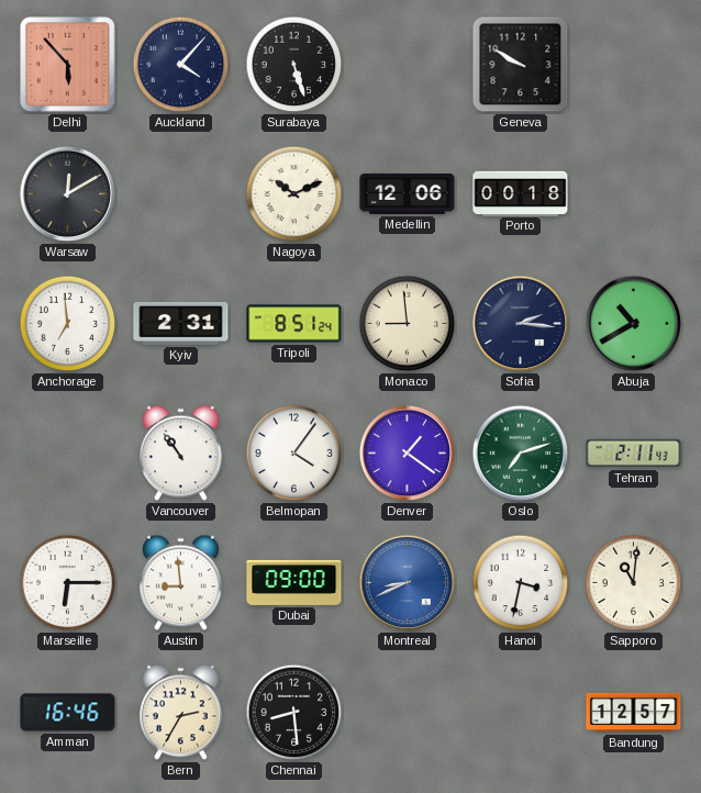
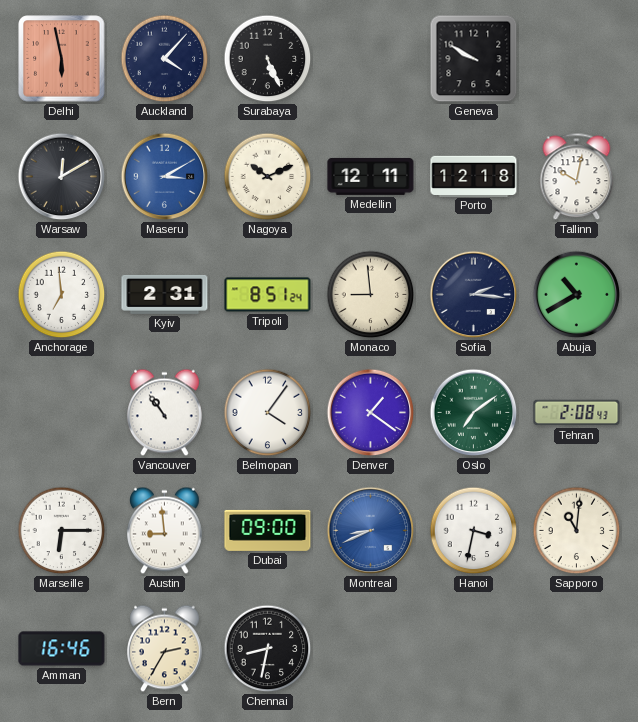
Delhi: 5:53 -> 5:58 (62, 59)
Surabaya: 5:27 -> 5:26 (268, 59)
Maseru: none -> 3:10 (165, 177)
Medellin: 12:06 -> 12:11 (371, 176)
Porto: 00:18 -> 12:18 (474, 176)
Tallinn: none -> 10:02 (577, 177)
Oslo: 7:12 -> 7:09 (474, 413)
Tehran: 2:11 -> 2:08 (577, 413)
Chennai: 8:29 -> 8:32 (268, 649)
Bandung: 12:57 -> none (634, 713)
